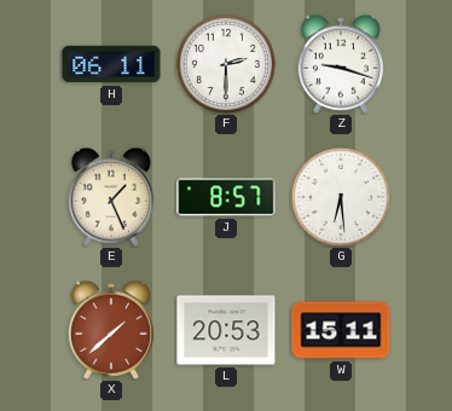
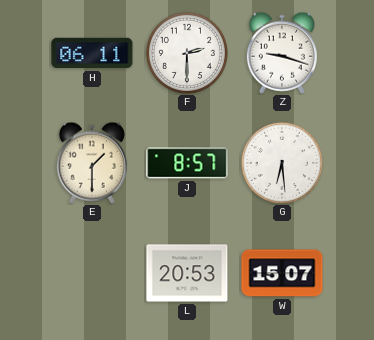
E: 1:26 -> 1:30 (92, 163)
X: 1:38 -> none (111, 330)
W: 15:11 -> 15:07 (282, 273)
